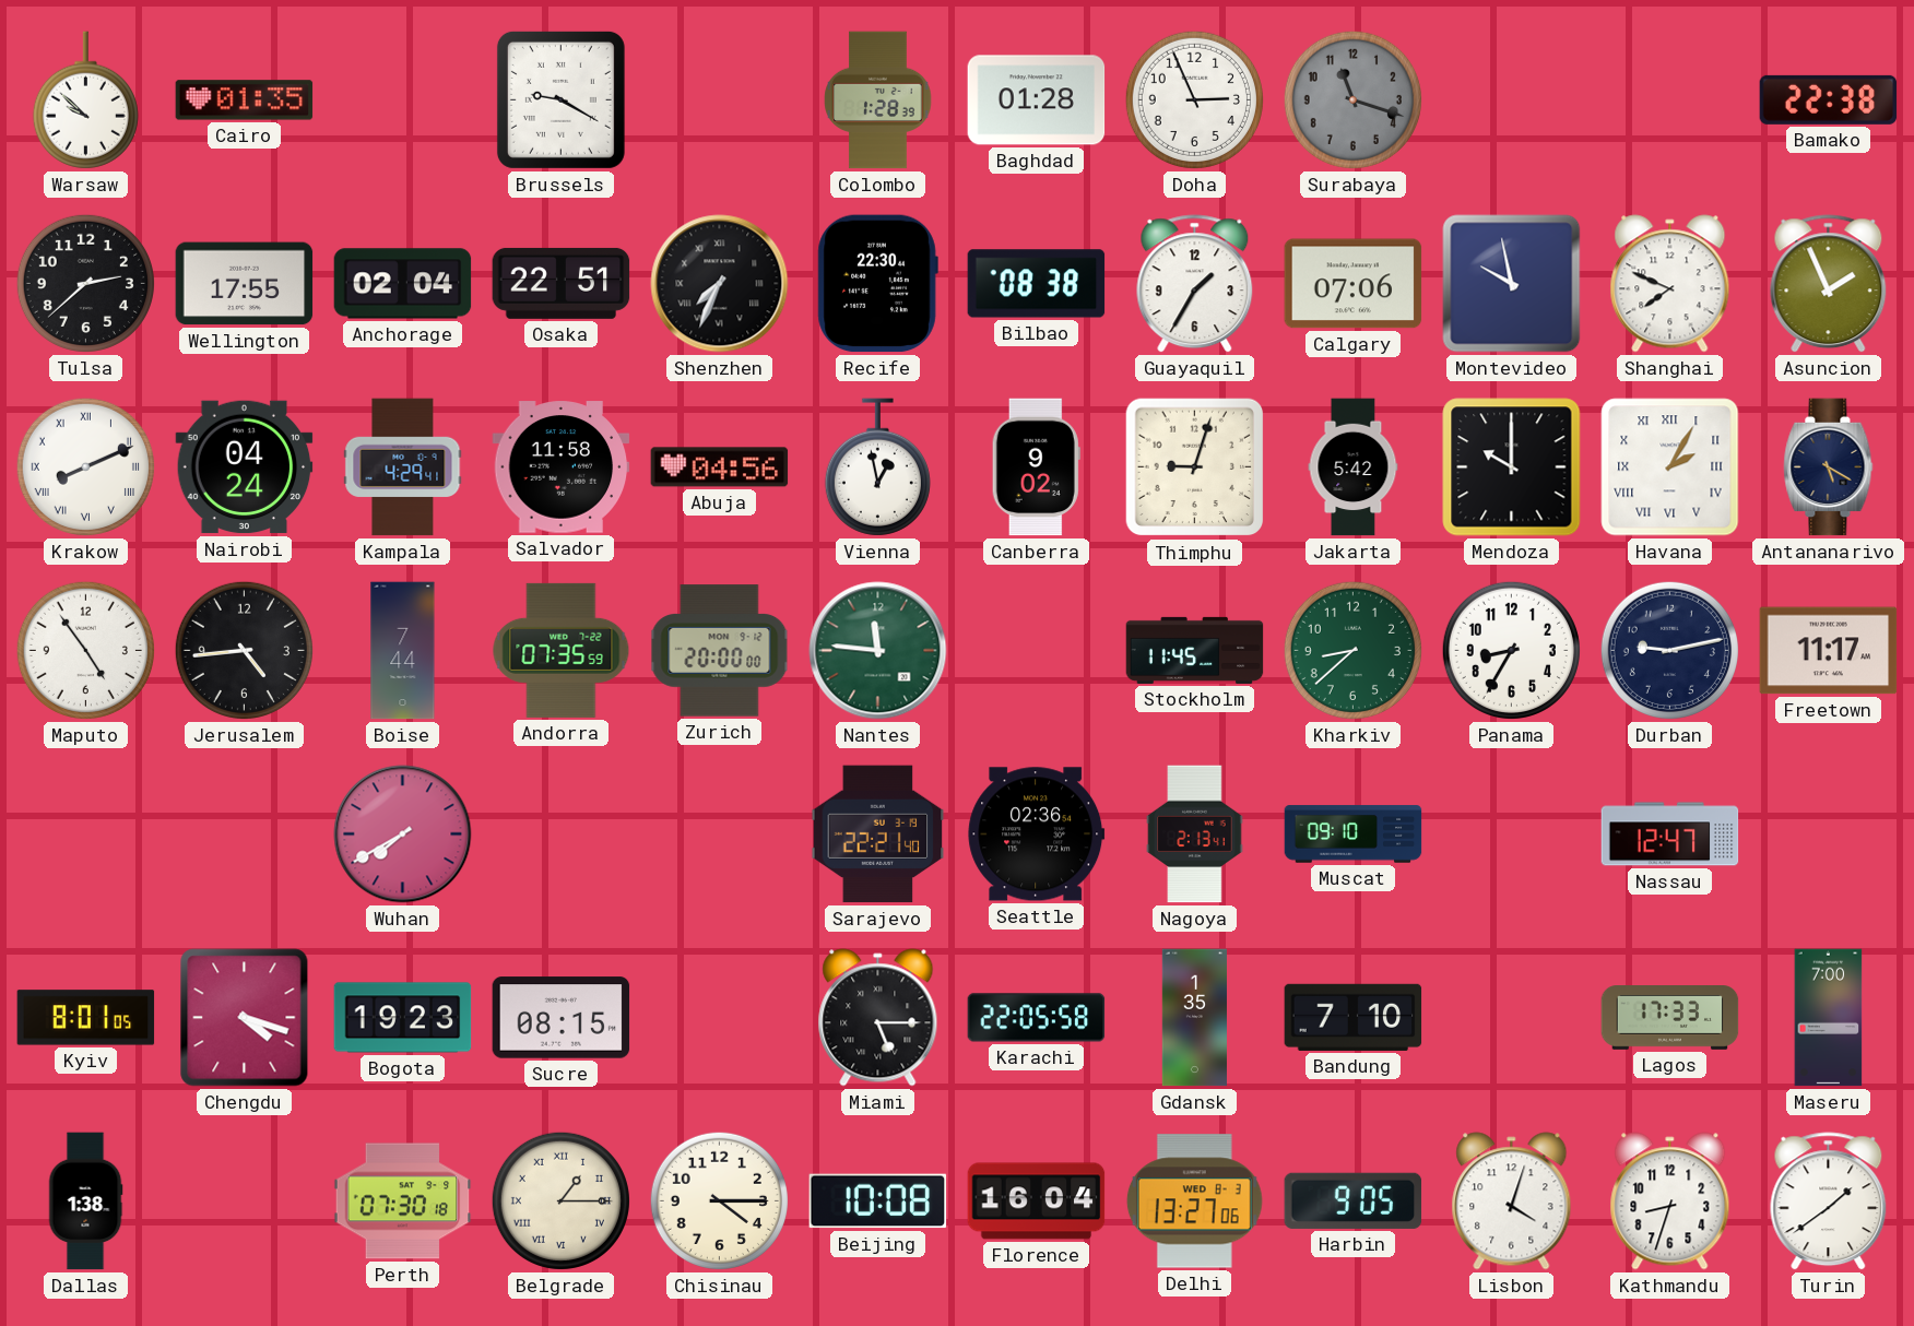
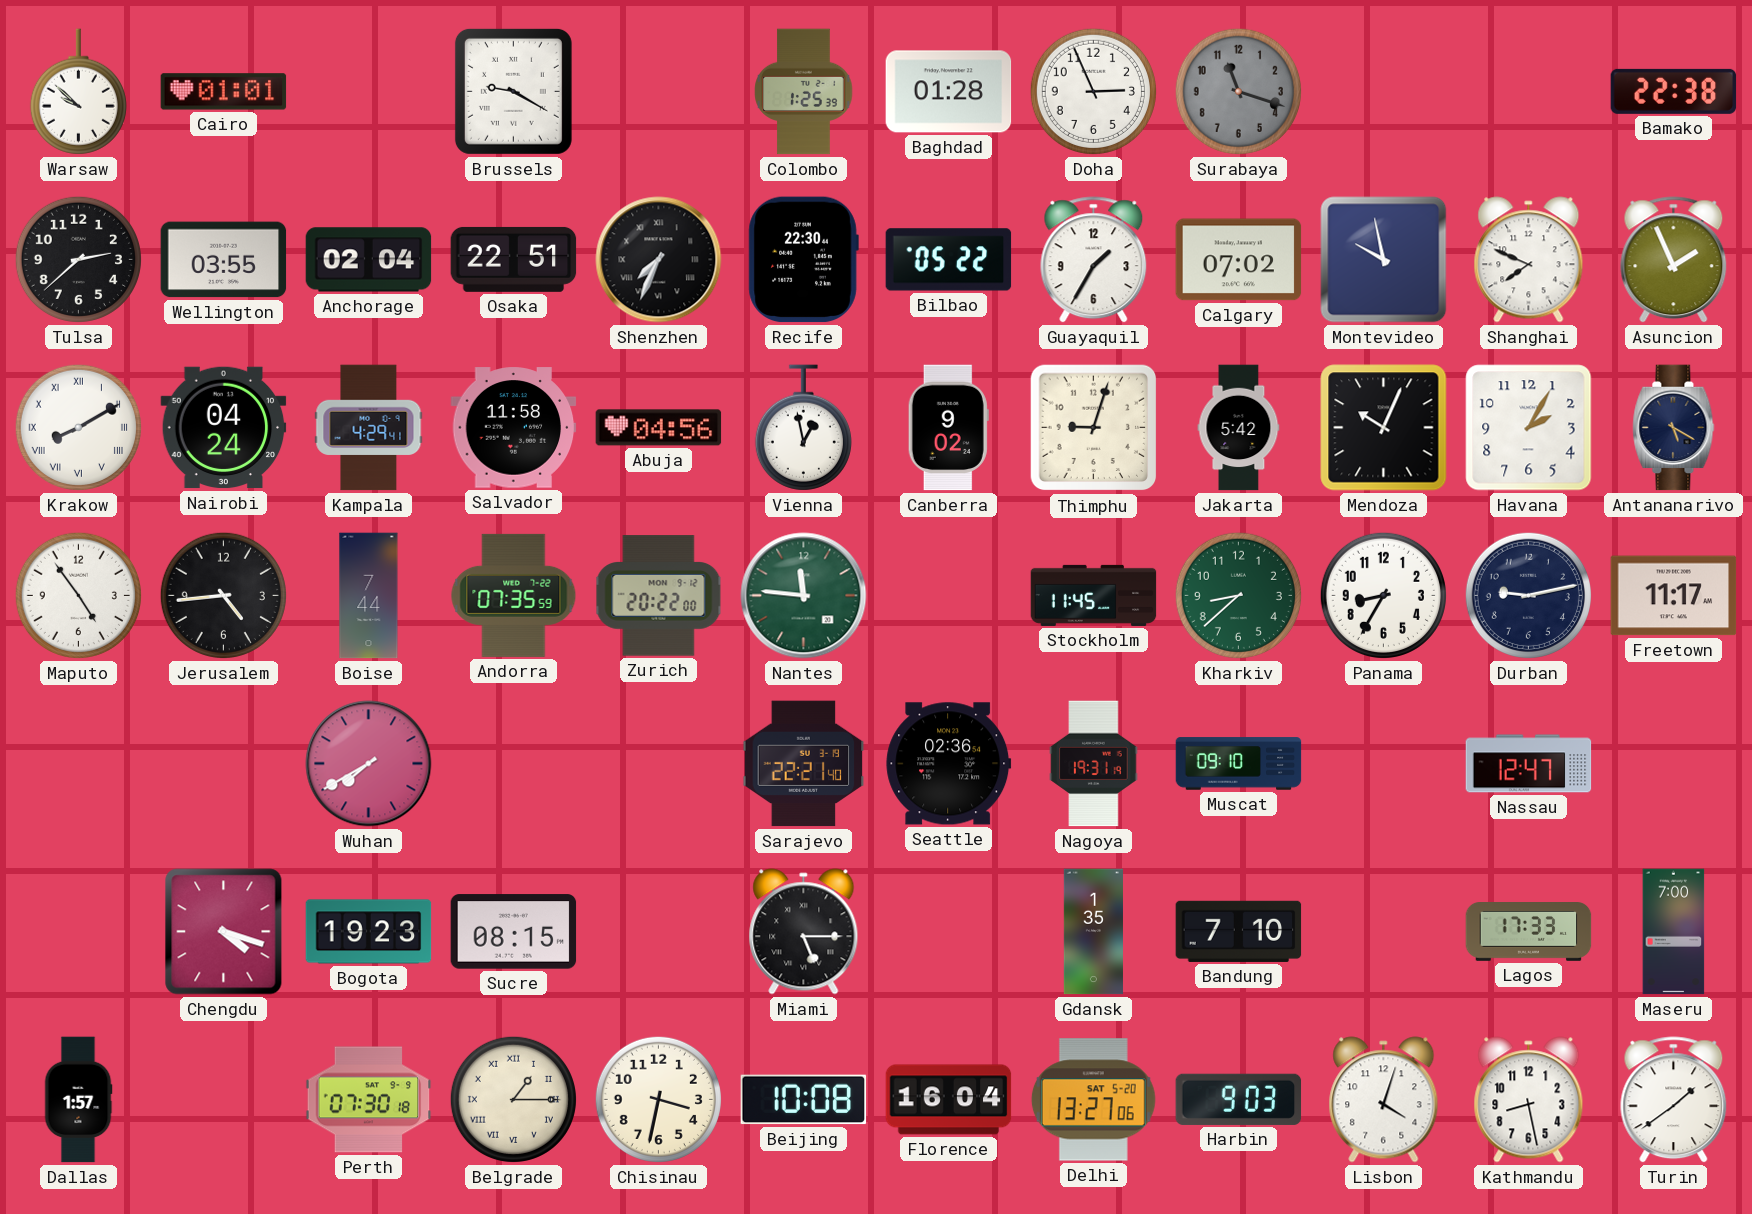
Cairo: 01:35 -> 01:01 (224, 92)
Colombo: 1:28 -> 1:25 (804, 92)
Wellington: 17:55 -> 03:55 (224, 260)
Bilbao: 08:38 -> 05:22 (949, 260)
Calgary: 07:06 -> 07:02 (1239, 260)
Krakow: 8:11 -> 8:10 (78, 427)
Mendoza: 10:00 -> 10:04 (1384, 428)
Havana numerals: Roman -> Arabic (1529, 428)
Zurich: 20:00 -> 20:22 (659, 596)
Nagoya: 2:13 -> 19:31 (1094, 764)
Kyiv: 8:01 -> none (86, 1018)
Karachi: 22:05 -> none (1037, 1018)
Dallas: 1:38 -> 1:57 (78, 1100)
Chisinau: 4:15 -> 3:32 (658, 1099)
Delhi date: WED 8-3 -> SAT 5-20 (1093, 1100)
Harbin: 9:05 -> 9:03 (1239, 1099)
Kathmandu: 8:33 -> 8:28 (1529, 1100)
